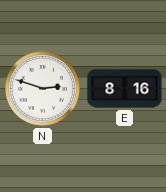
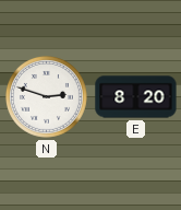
E: 8:16 -> 8:20 (136, 97)
